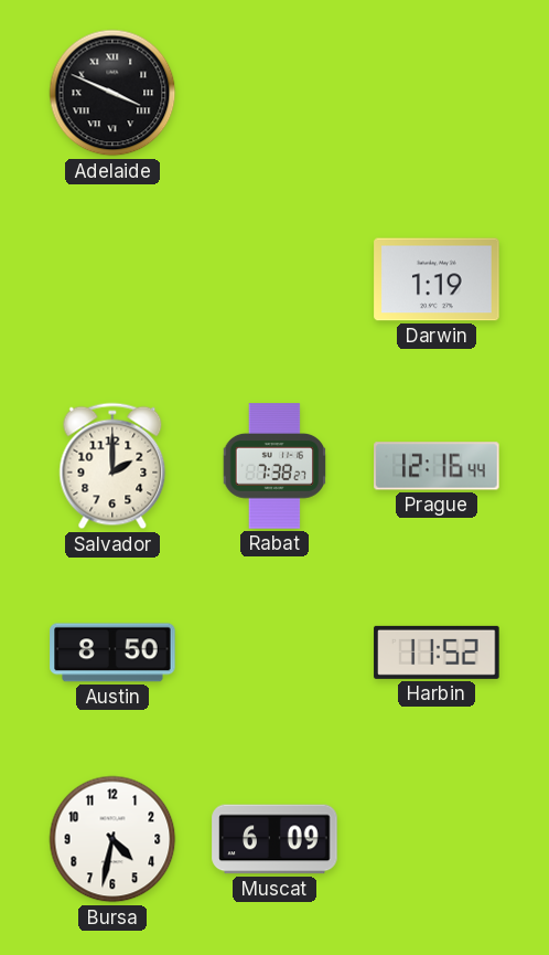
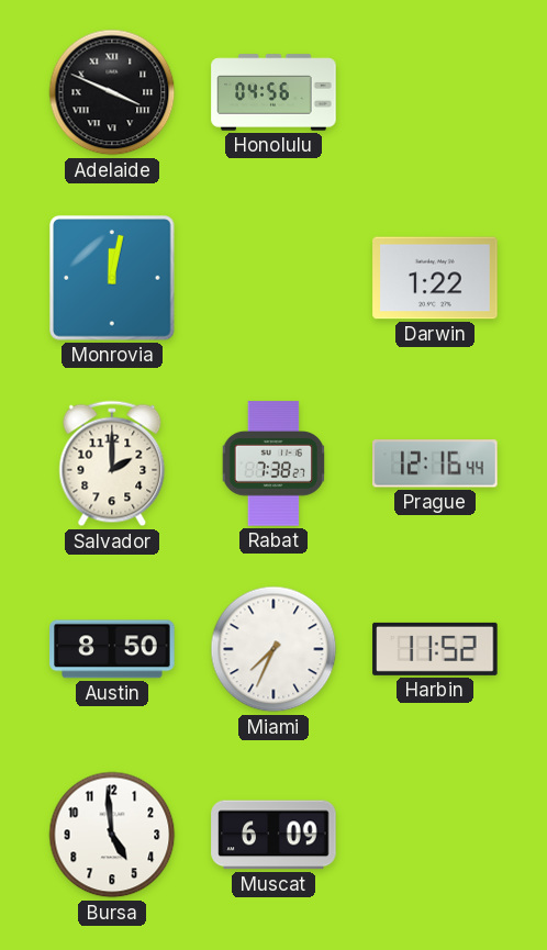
Honolulu: none -> 04:56 (273, 92)
Monrovia: none -> 12:02 (112, 278)
Darwin: 1:19 -> 1:22 (435, 278)
Miami: none -> 7:34 (273, 649)
Bursa: 4:32 -> 4:59 (112, 835)
